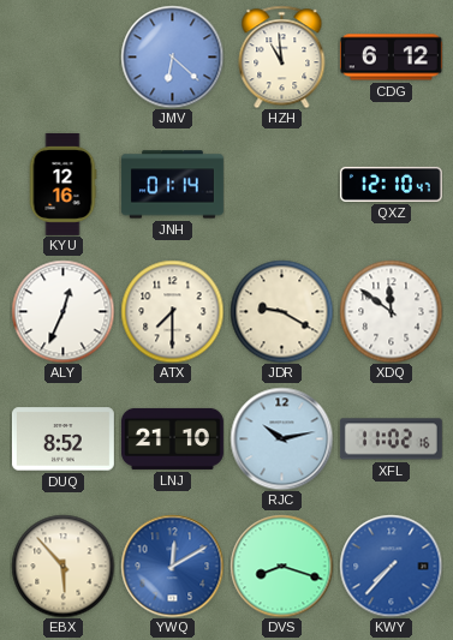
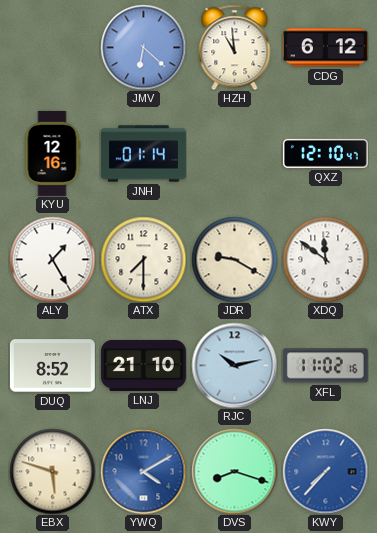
ALY: 12:34 -> 1:25 (52, 259)
EBX: 5:53 -> 5:48 (52, 471)
YWQ: 12:10 -> 4:10 (143, 471)
